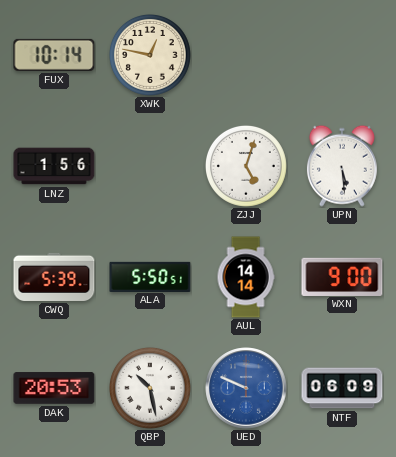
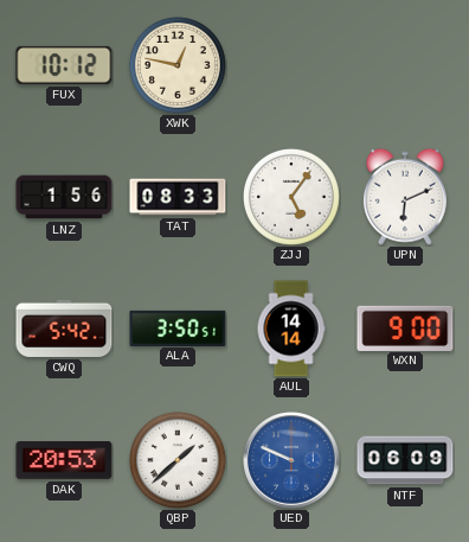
FUX: 10:14 -> 10:12 (64, 65)
TAT: none -> 08:33 (178, 197)
ZJJ: 5:03 -> 5:06 (291, 197)
UPN: 5:29 -> 6:11 (405, 197)
CWQ: 5:39 -> 5:42 (64, 329)
ALA: 5:50 -> 3:50 (178, 327)
QBP: 10:28 -> 1:38 (178, 460)
